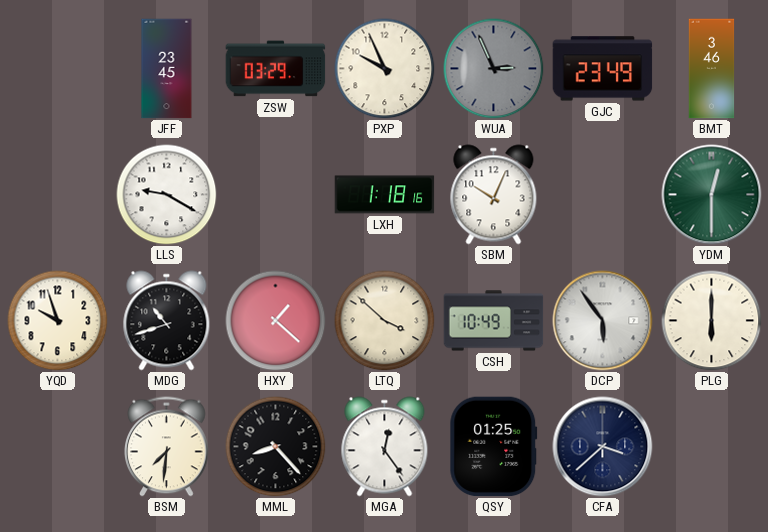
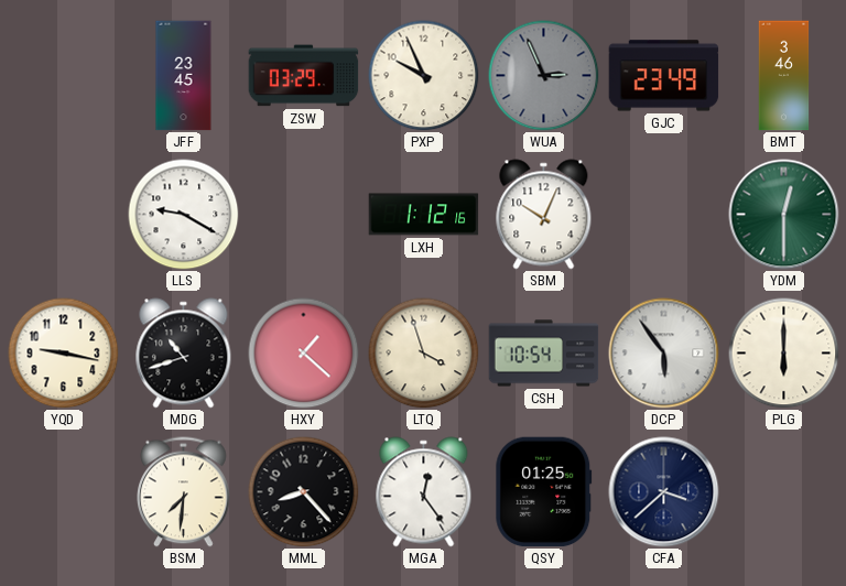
LXH: 1:18 -> 1:12 (424, 215)
YQD: 9:57 -> 9:17 (64, 354)
LTQ: 3:52 -> 3:57 (424, 354)
CSH: 10:49 -> 10:54 (544, 354)
